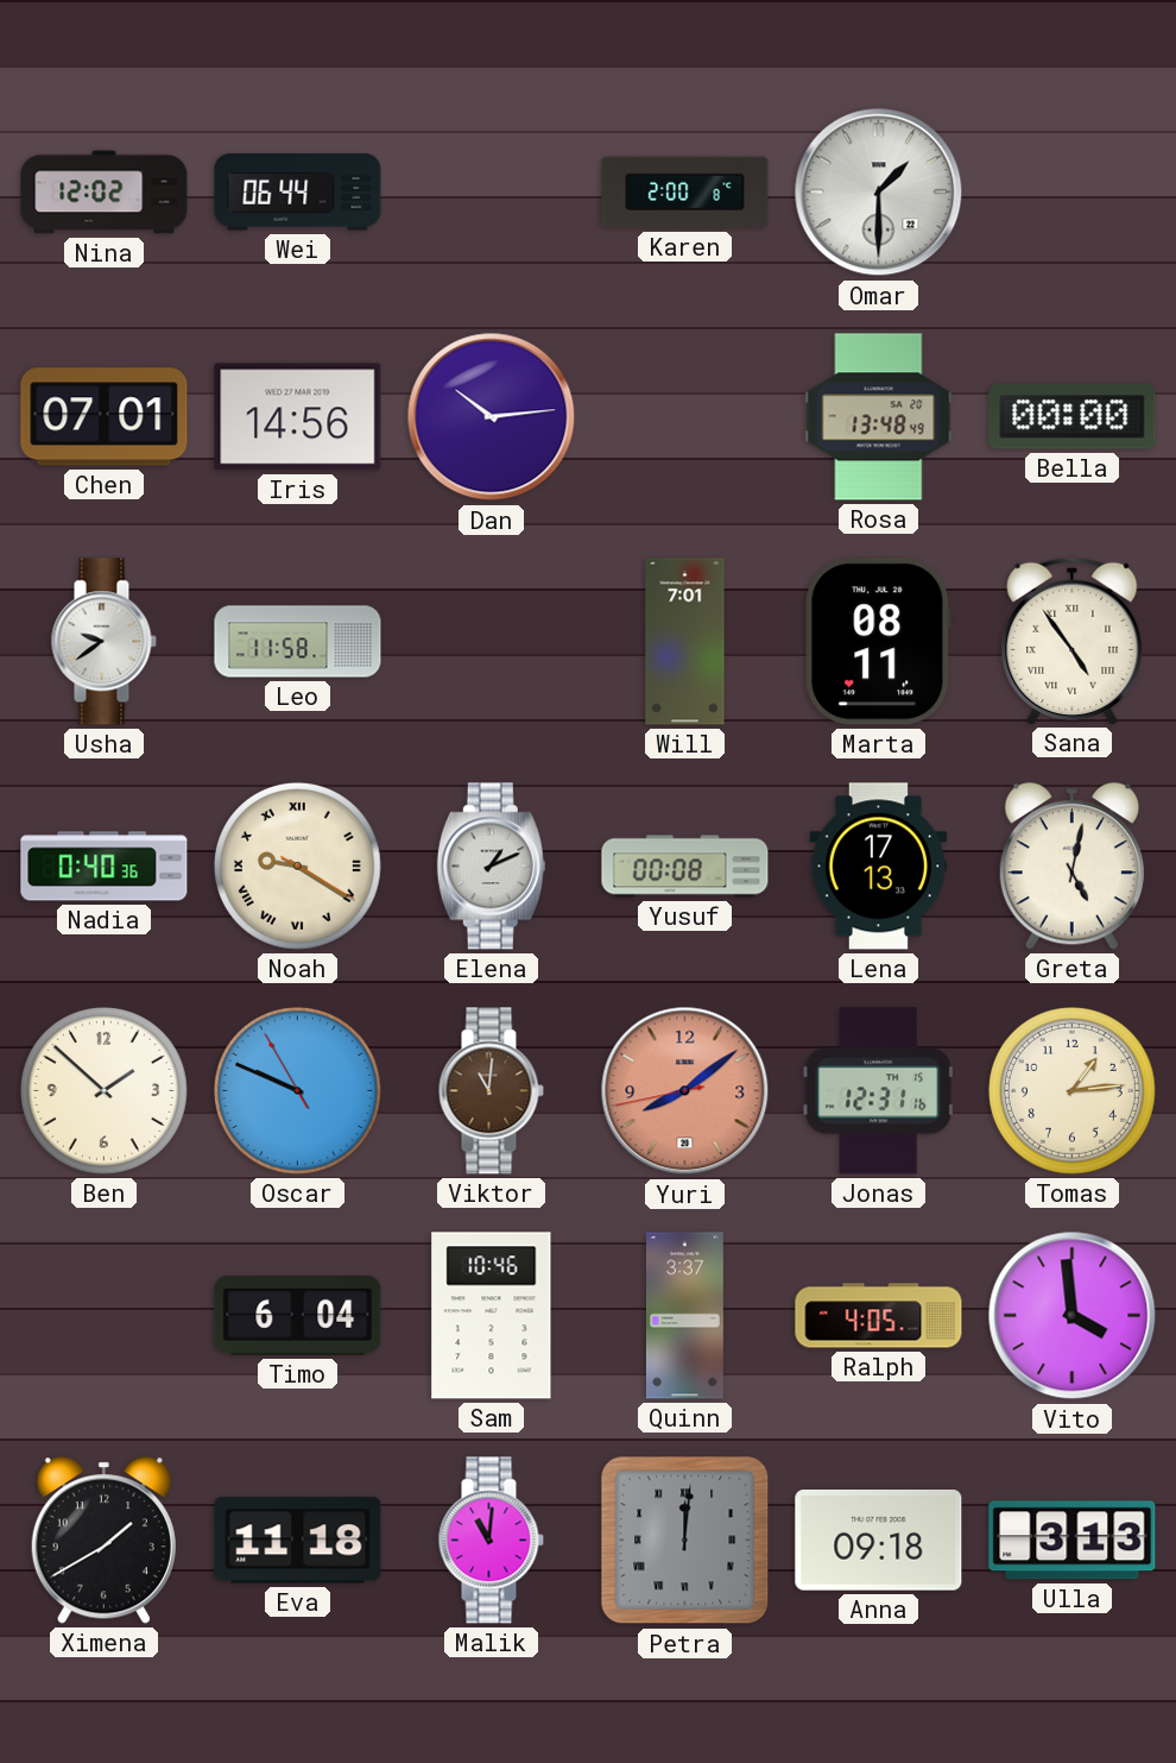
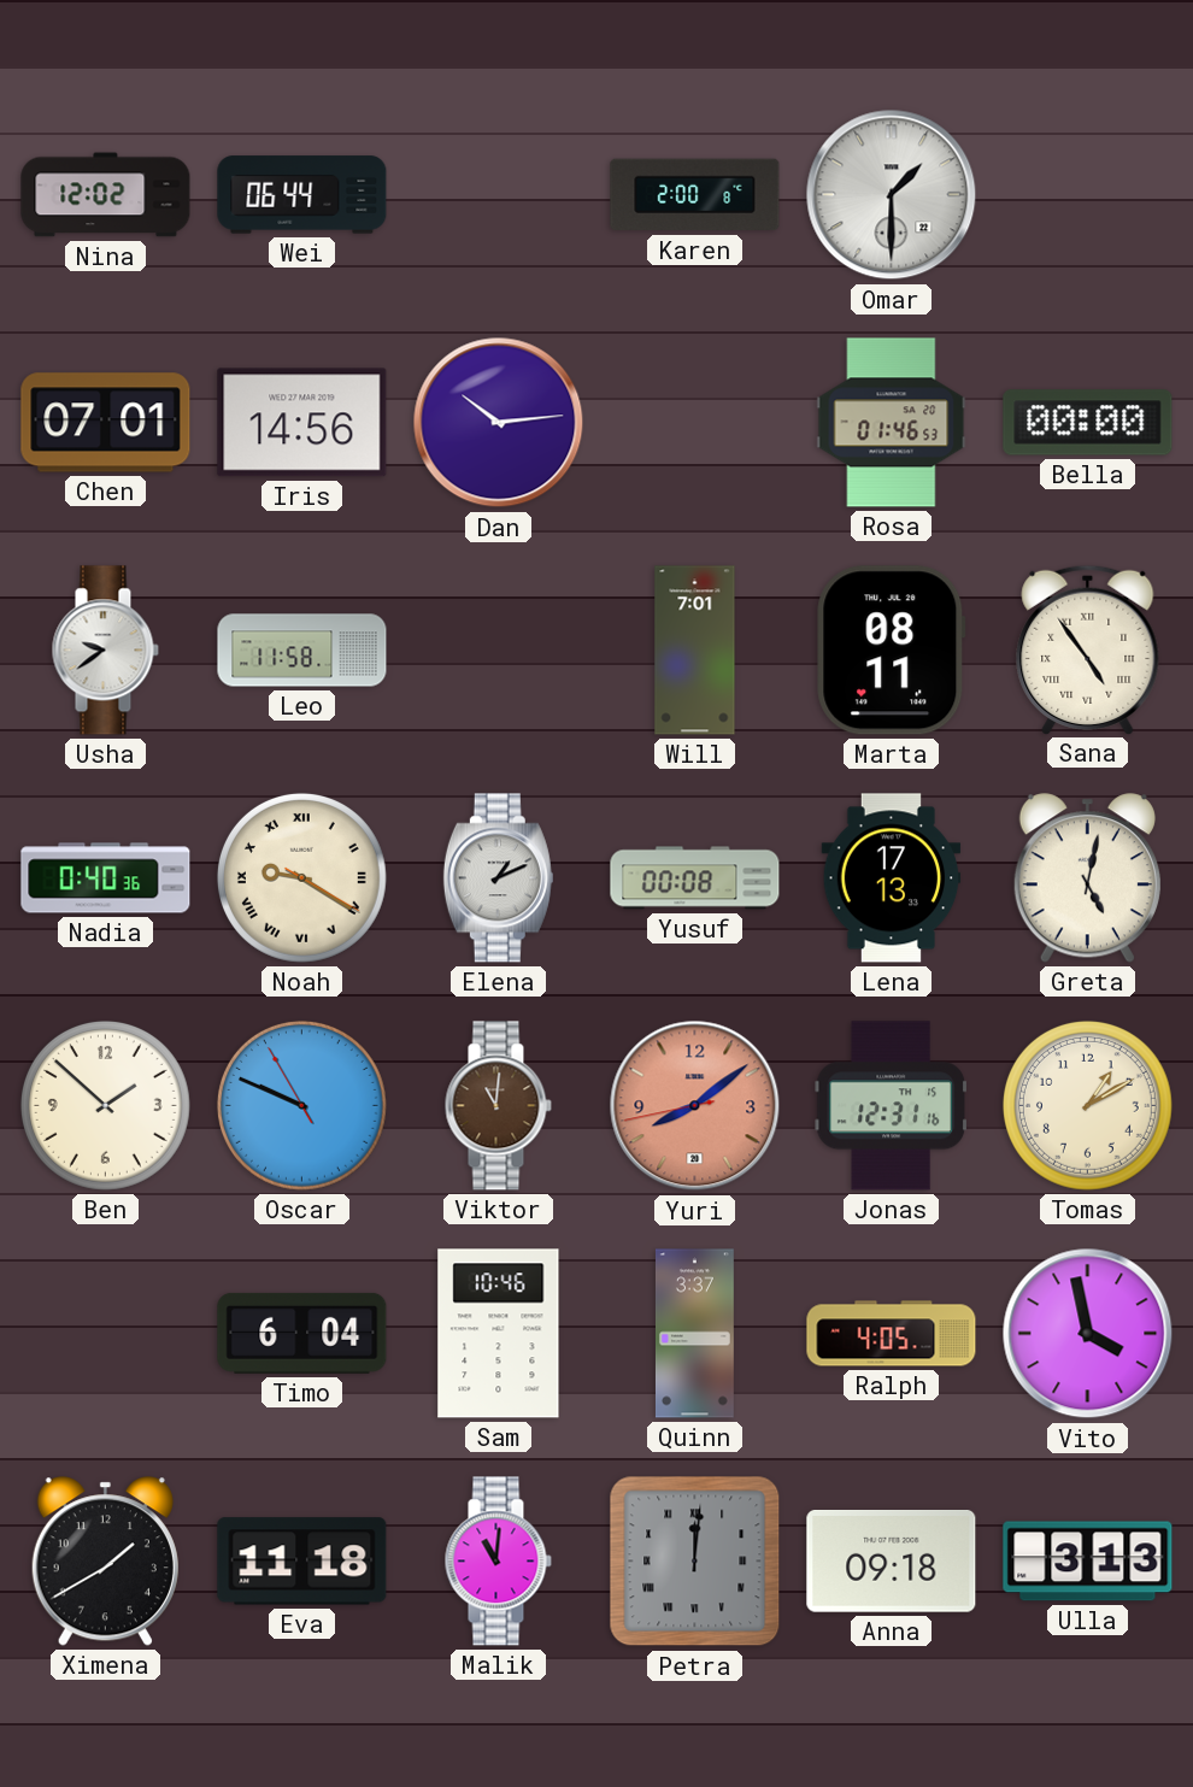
Rosa: 13:48 -> 01:46 (892, 423)
Tomas: 1:14 -> 1:10 (1087, 1105)
Vito: 3:59 -> 3:58 (1088, 1334)
